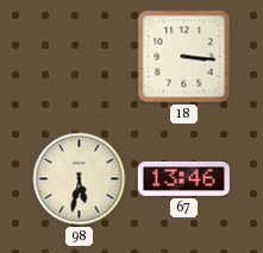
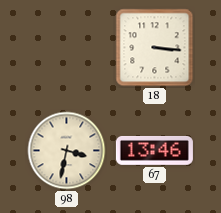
98: 5:32 -> 3:32 (67, 151)
